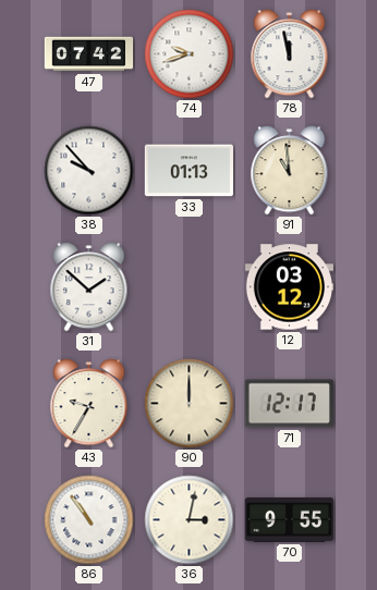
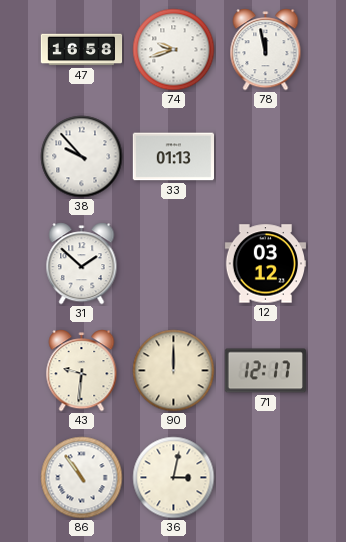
47: 07:42 -> 16:58 (82, 50)
91: 10:59 -> none (290, 171)
43: 9:35 -> 9:31 (82, 371)
70: 9:55 -> none (289, 519)
